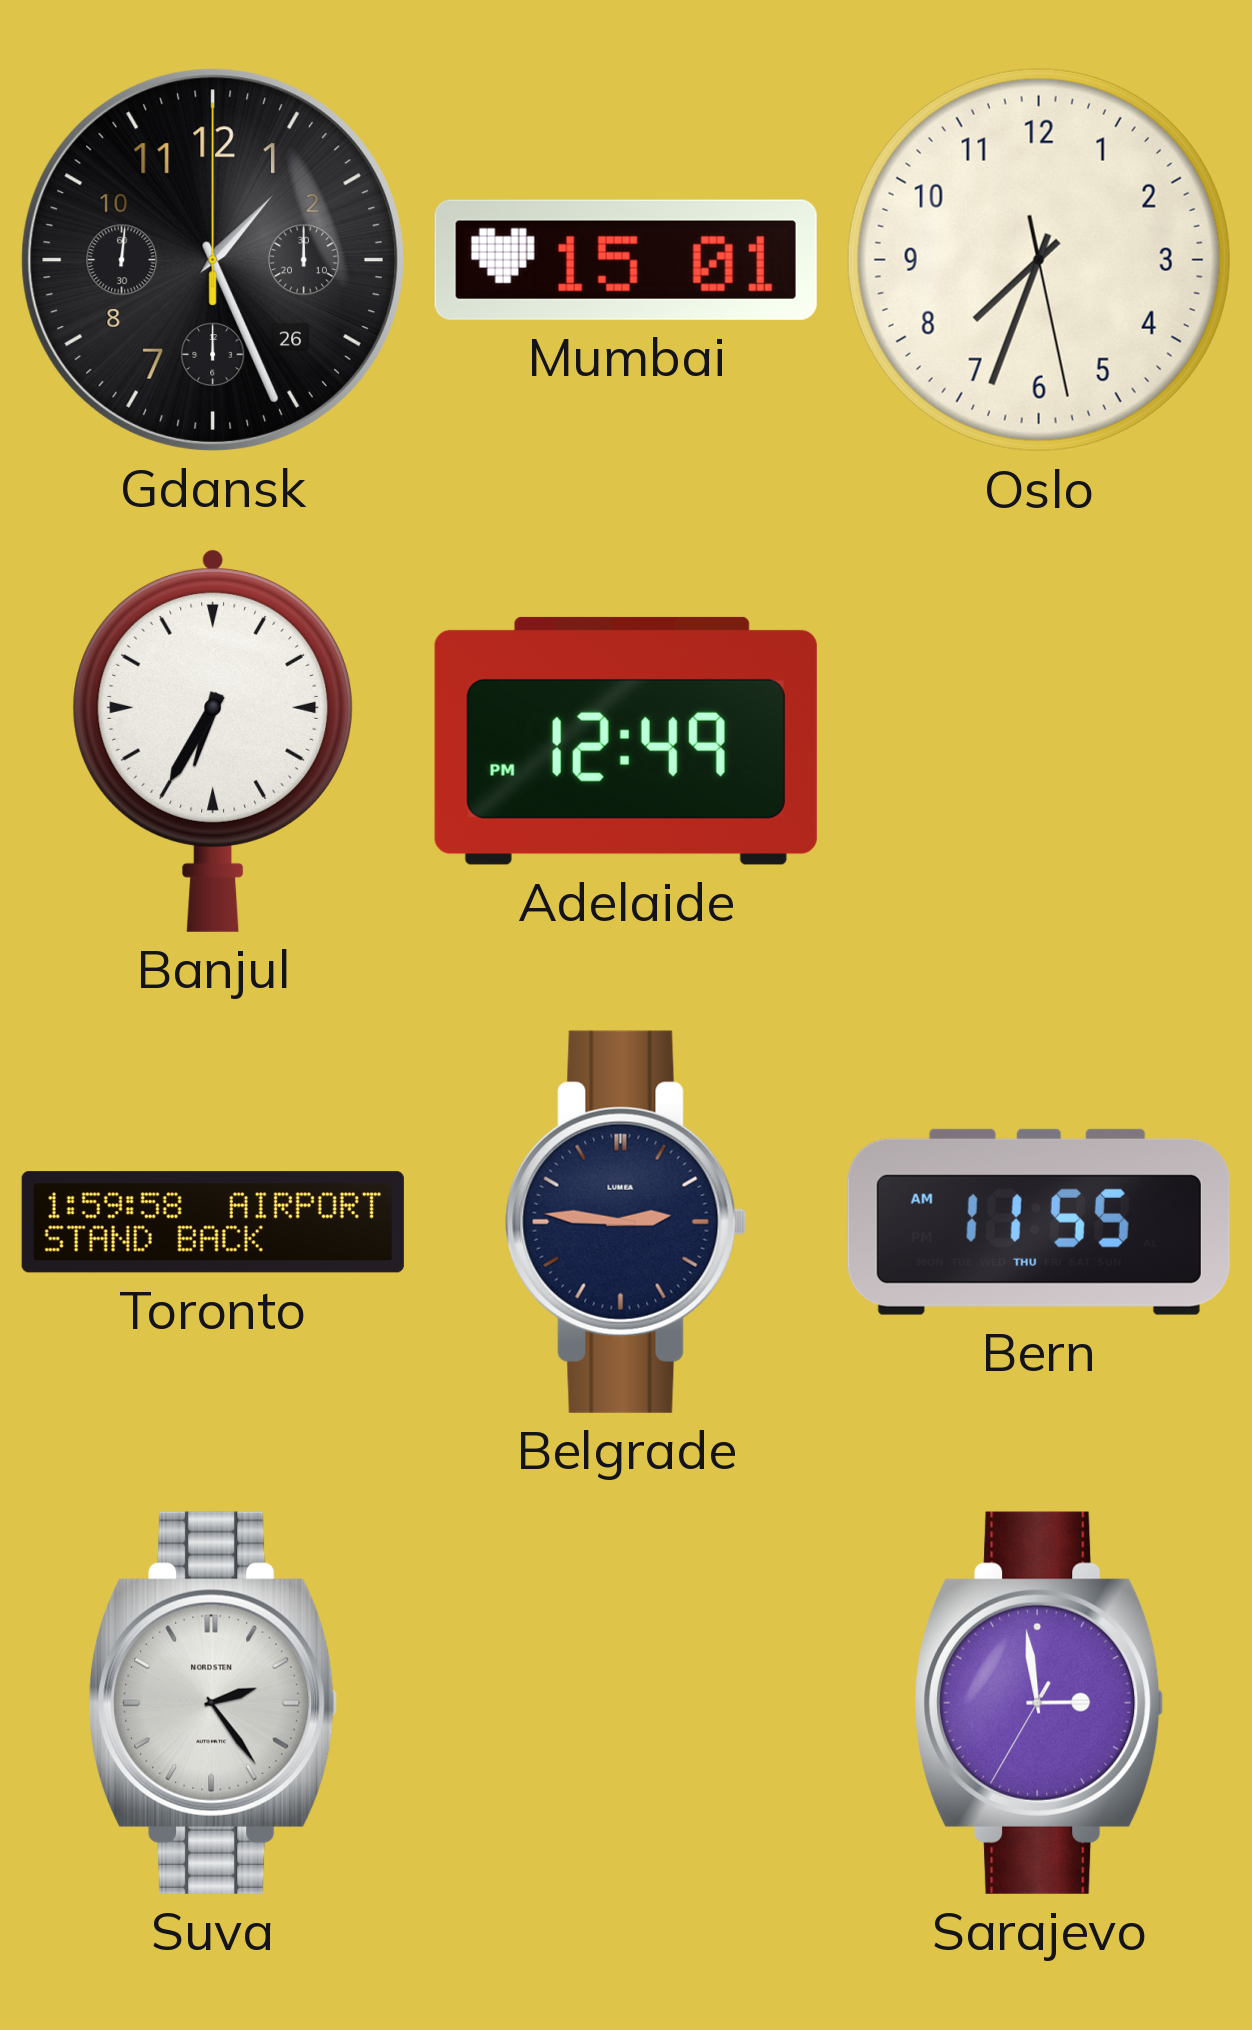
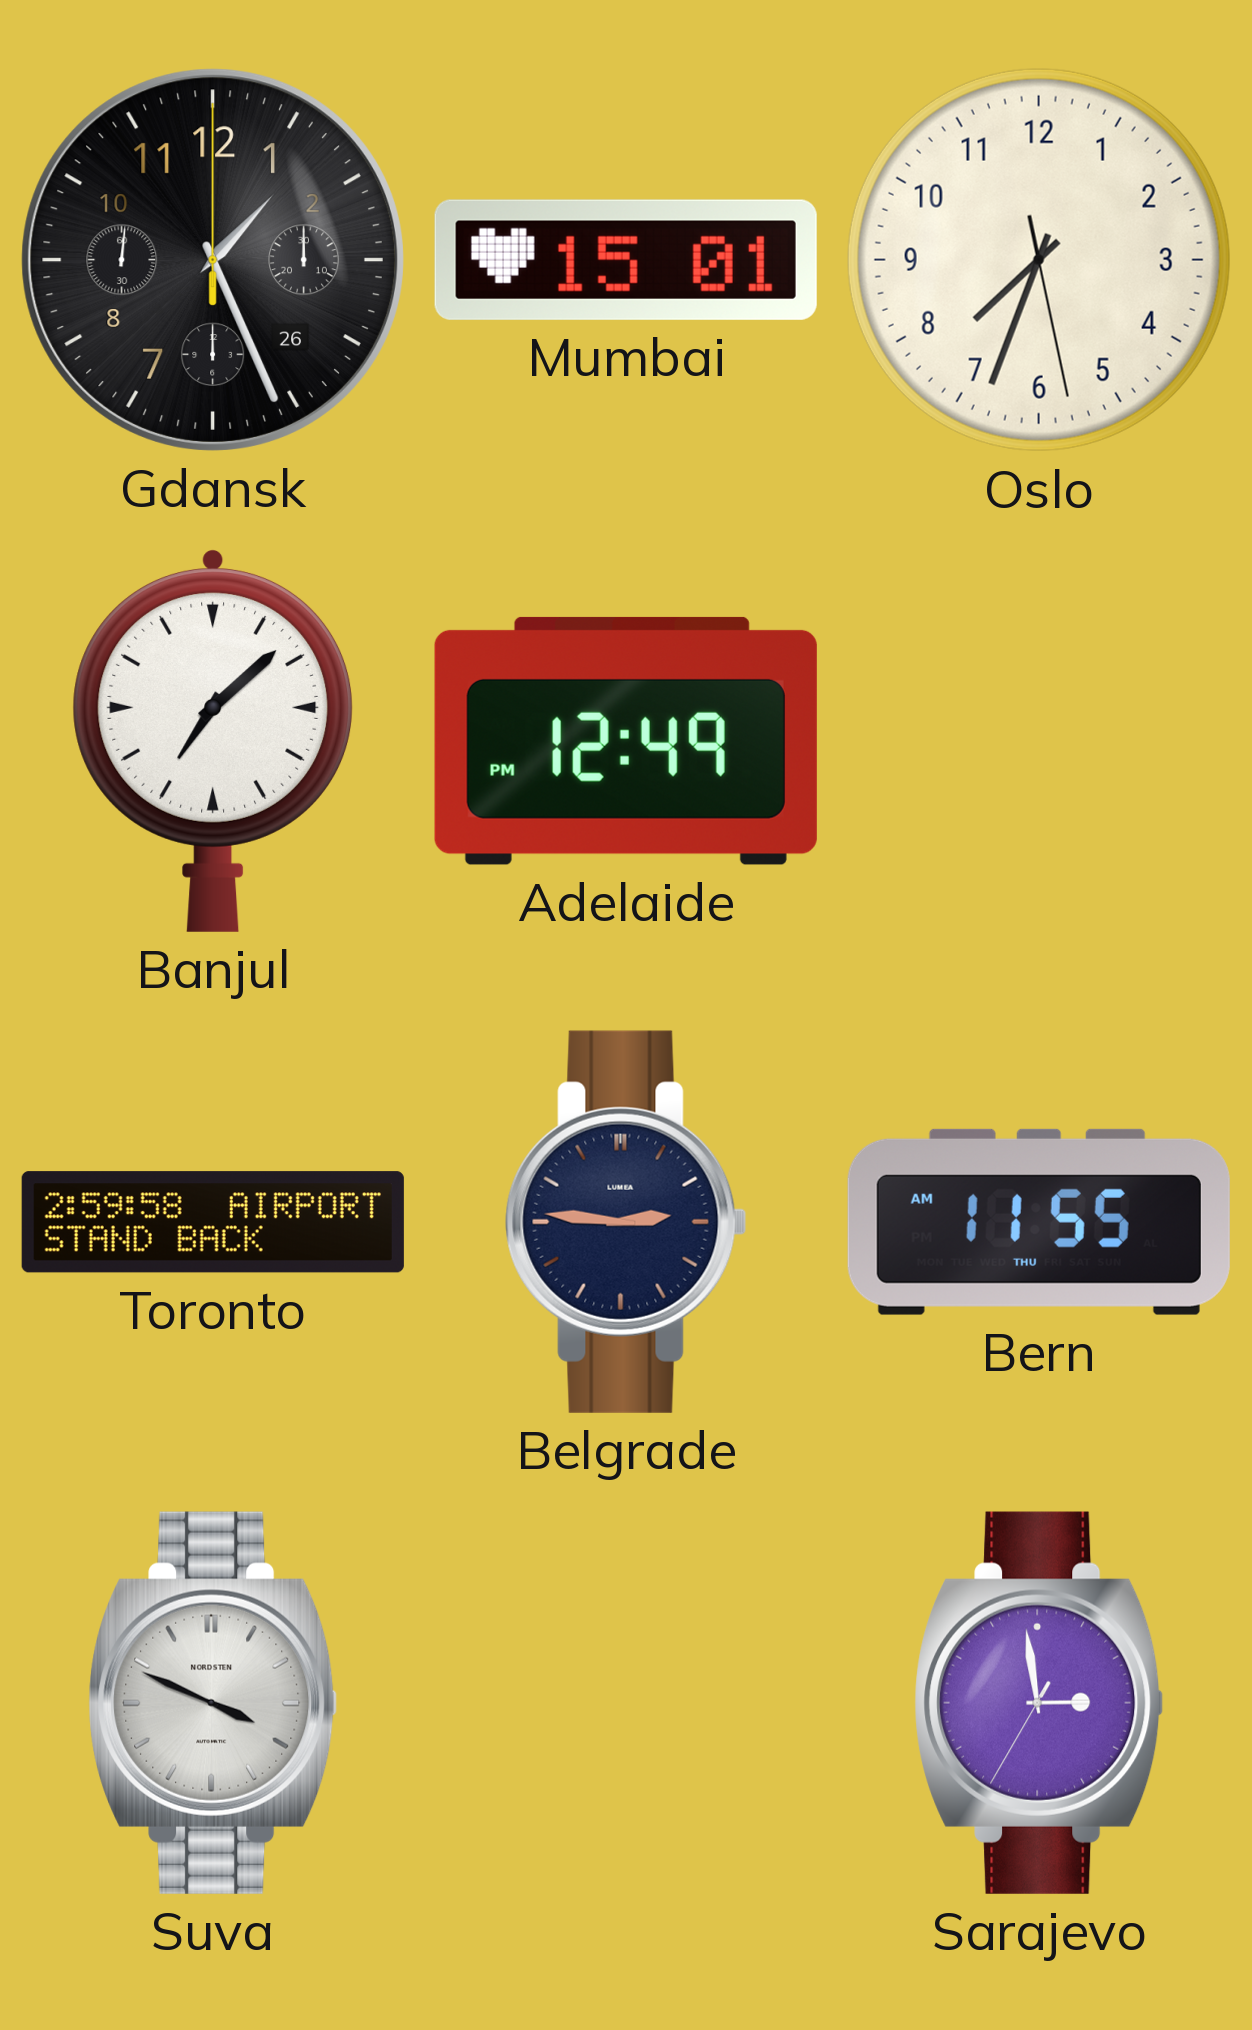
Banjul: 6:35 -> 7:08 (213, 741)
Toronto: 1:59 -> 2:59 (213, 1222)
Suva: 2:24 -> 3:49 (213, 1703)
